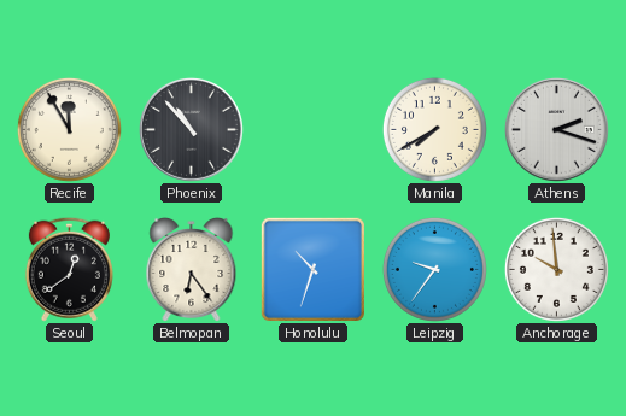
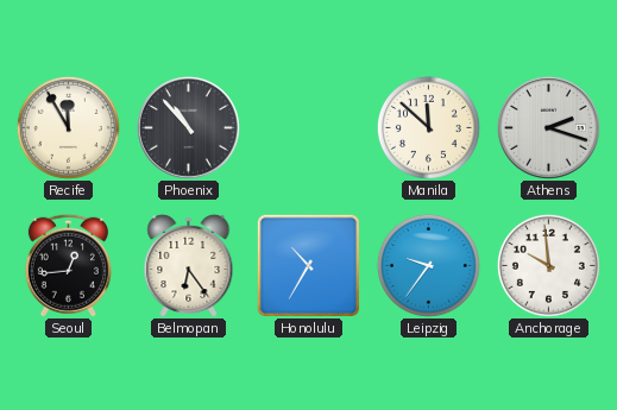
Manila: 7:40 -> 11:52 (428, 127)
Seoul: 12:39 -> 12:44 (68, 265)
Honolulu: 10:33 -> 10:35 (308, 265)
